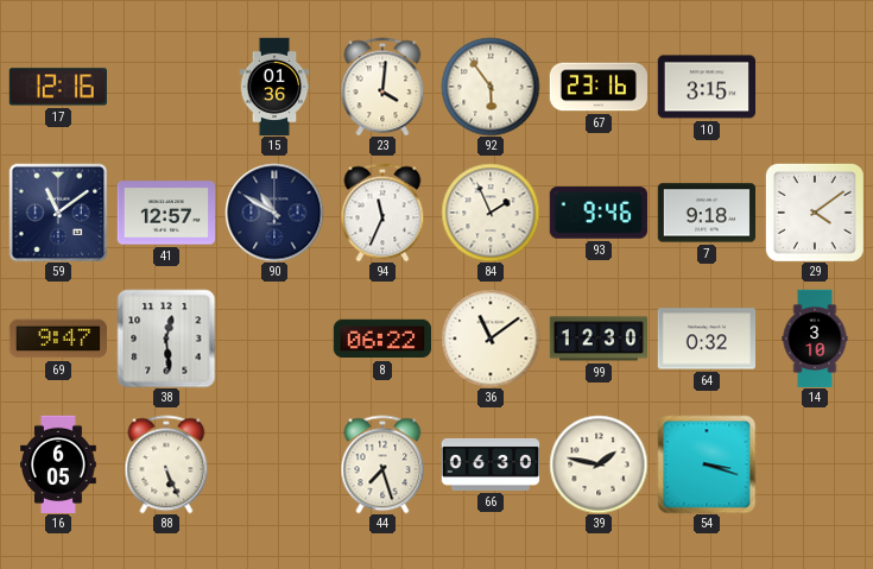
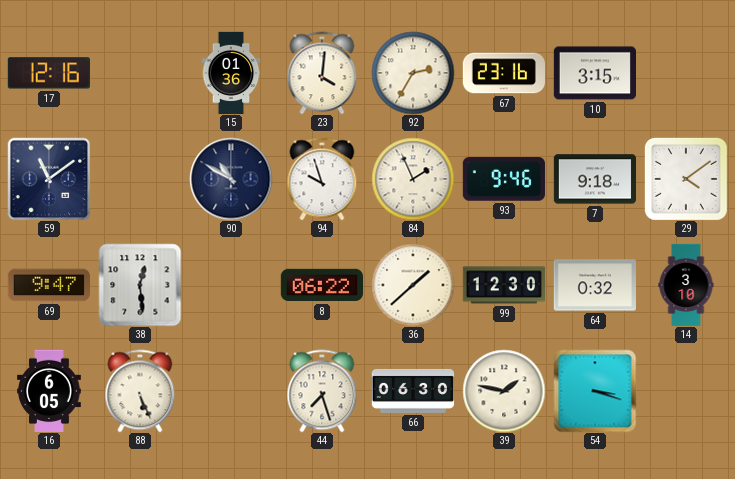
92: 5:54 -> 2:35 (413, 73)
41: 12:57 -> none (165, 213)
94: 11:34 -> 9:57 (322, 179)
36: 11:09 -> 1:38 (413, 285)
